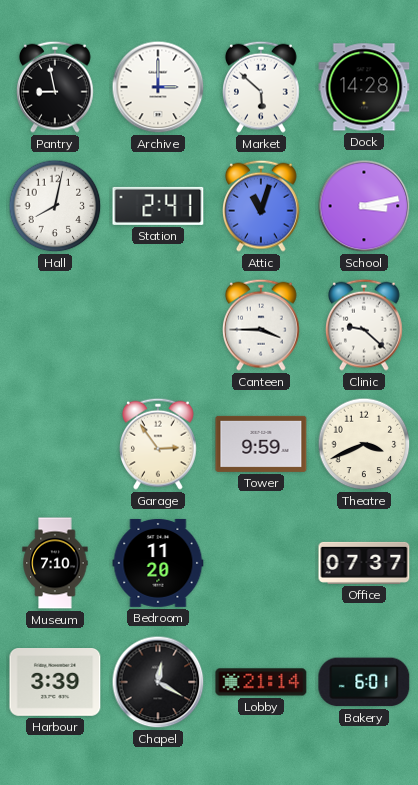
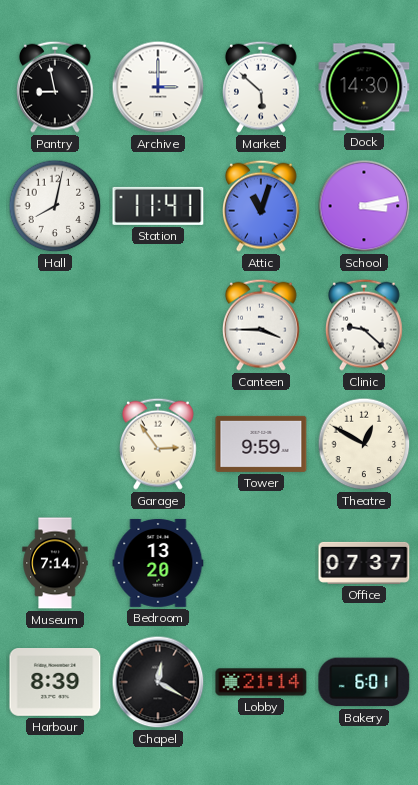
Dock: 14:28 -> 14:30 (364, 87)
Station: 2:41 -> 11:41 (158, 206)
Theatre: 3:41 -> 12:50 (364, 444)
Museum: 7:10 -> 7:14 (55, 563)
Bedroom: 11:20 -> 13:20 (158, 563)
Harbour: 3:39 -> 8:39 (55, 683)
